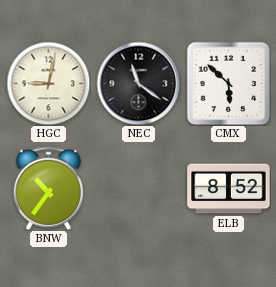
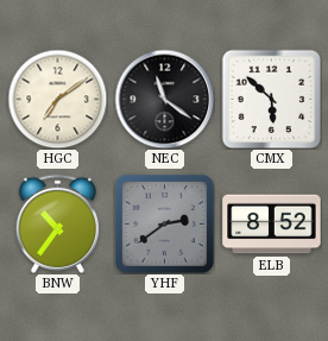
HGC: 9:02 -> 7:09 (57, 99)
YHF: none -> 2:39 (164, 223)
